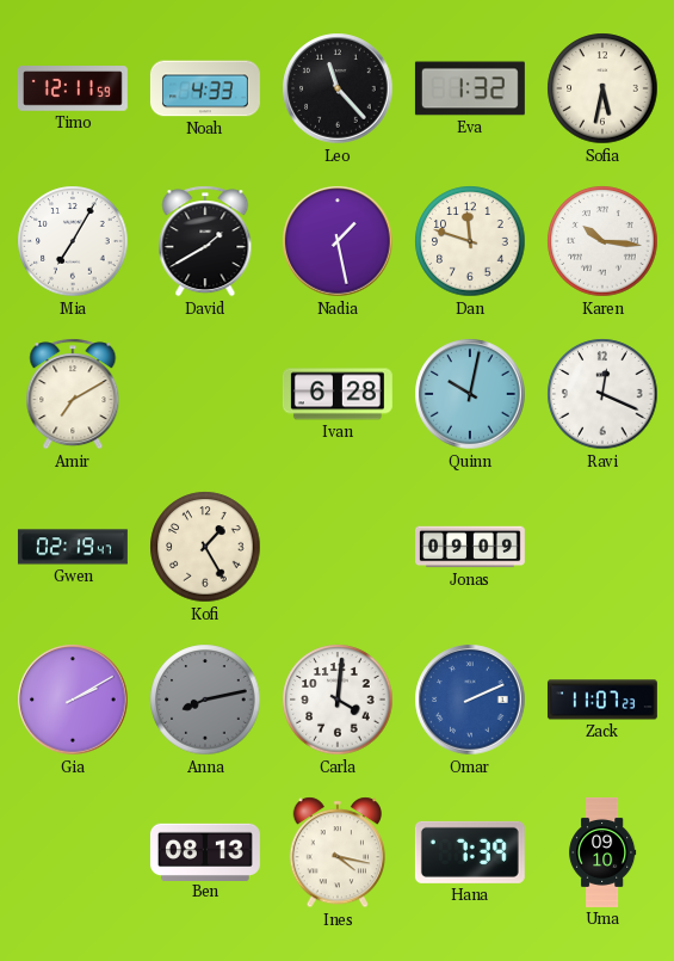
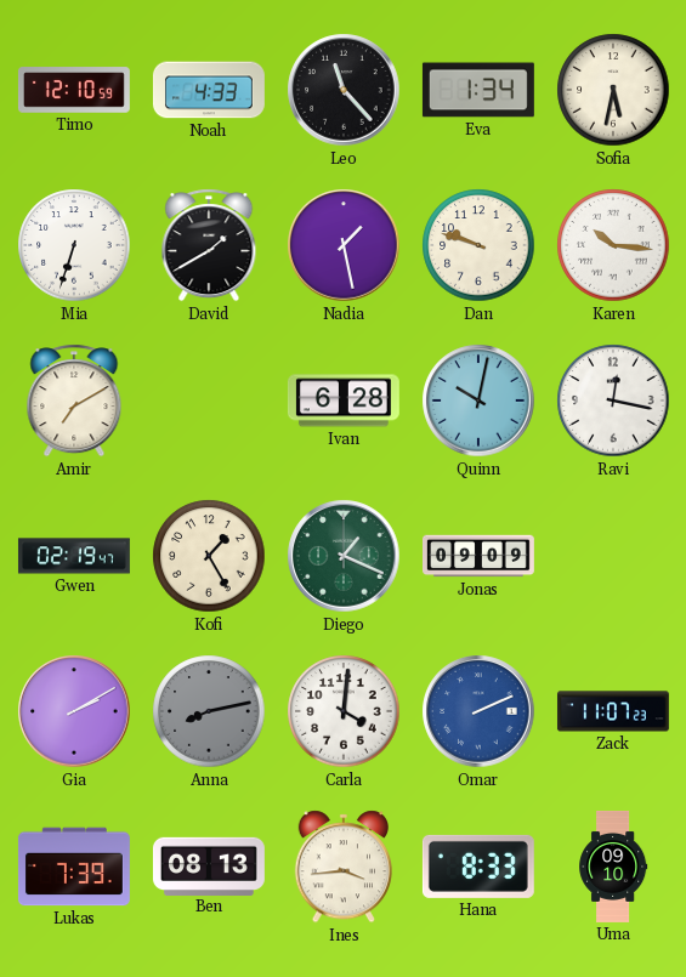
Timo: 12:11 -> 12:10 (74, 90)
Eva: 1:32 -> 1:34 (478, 90)
Mia: 7:05 -> 6:33 (74, 245)
Dan: 11:48 -> 9:48 (478, 245)
Ravi: 12:19 -> 12:17 (613, 401)
Diego: none -> 1:19 (344, 556)
Lukas: none -> 7:39 (74, 867)
Ines: 4:17 -> 3:44 (342, 867)
Hana: 7:39 -> 8:33 (478, 867)
